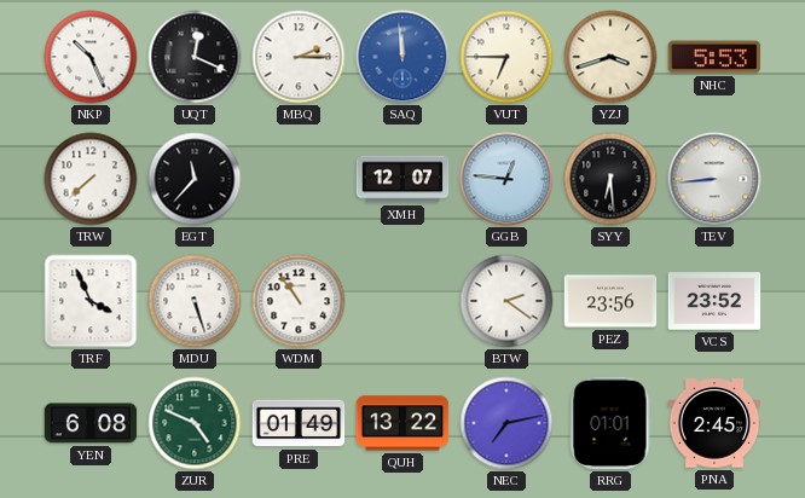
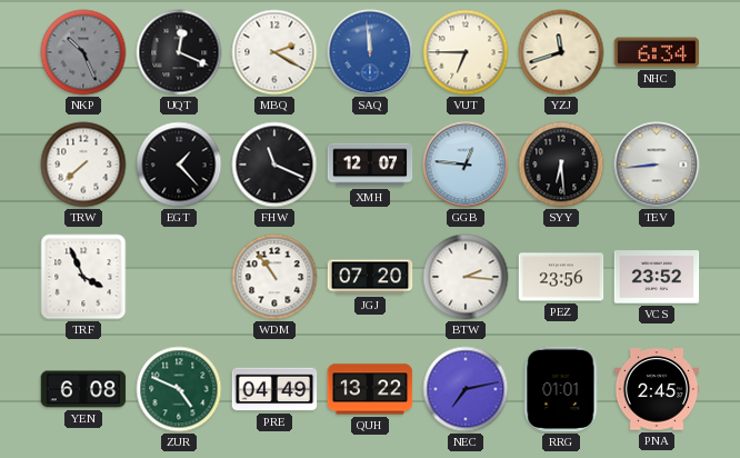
NKP dial: white -> grey (83, 52)
MBQ: 2:15 -> 2:20 (274, 52)
YZJ: 3:42 -> 11:42 (561, 52)
NHC: 5:53 -> 6:34 (657, 52)
EGT: 11:37 -> 1:23 (179, 165)
FHW: none -> 11:19 (274, 165)
MDU: 5:27 -> none (195, 301)
JGJ: none -> 07:20 (370, 277)
BTW: 2:21 -> 2:16 (466, 277)
PRE: 01:49 -> 04:49 (274, 389)
